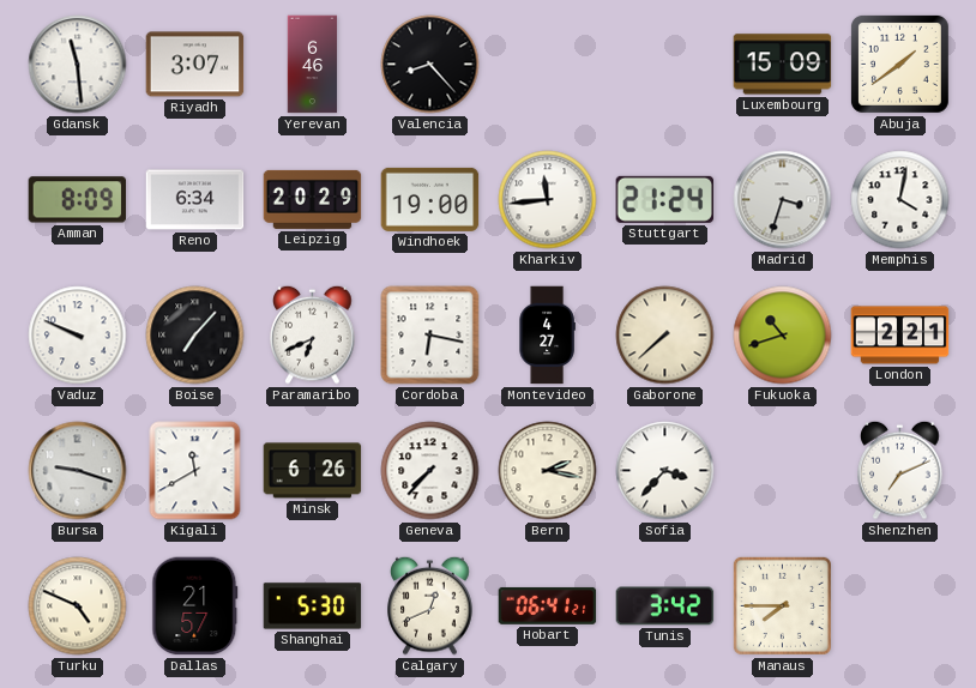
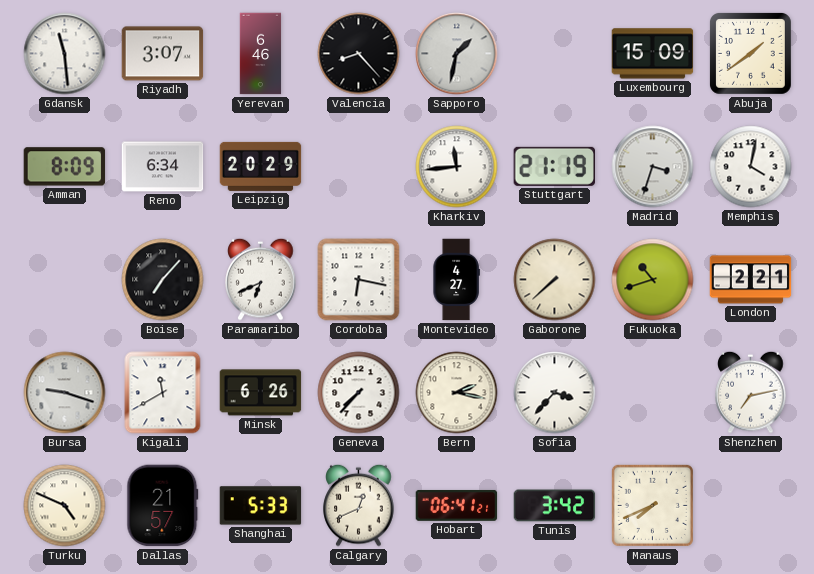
Sapporo: none -> 1:32 (457, 54)
Windhoek: 19:00 -> none (430, 199)
Stuttgart: 21:24 -> 21:19 (554, 166)
Vaduz: 9:49 -> none (78, 336)
Shenzhen: 7:11 -> 7:13 (751, 392)
Shanghai: 5:30 -> 5:33 (261, 506)
Manaus: 7:45 -> 7:41 (652, 505)
